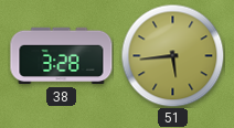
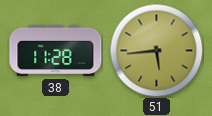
38: 3:28 -> 11:28 (56, 51)
